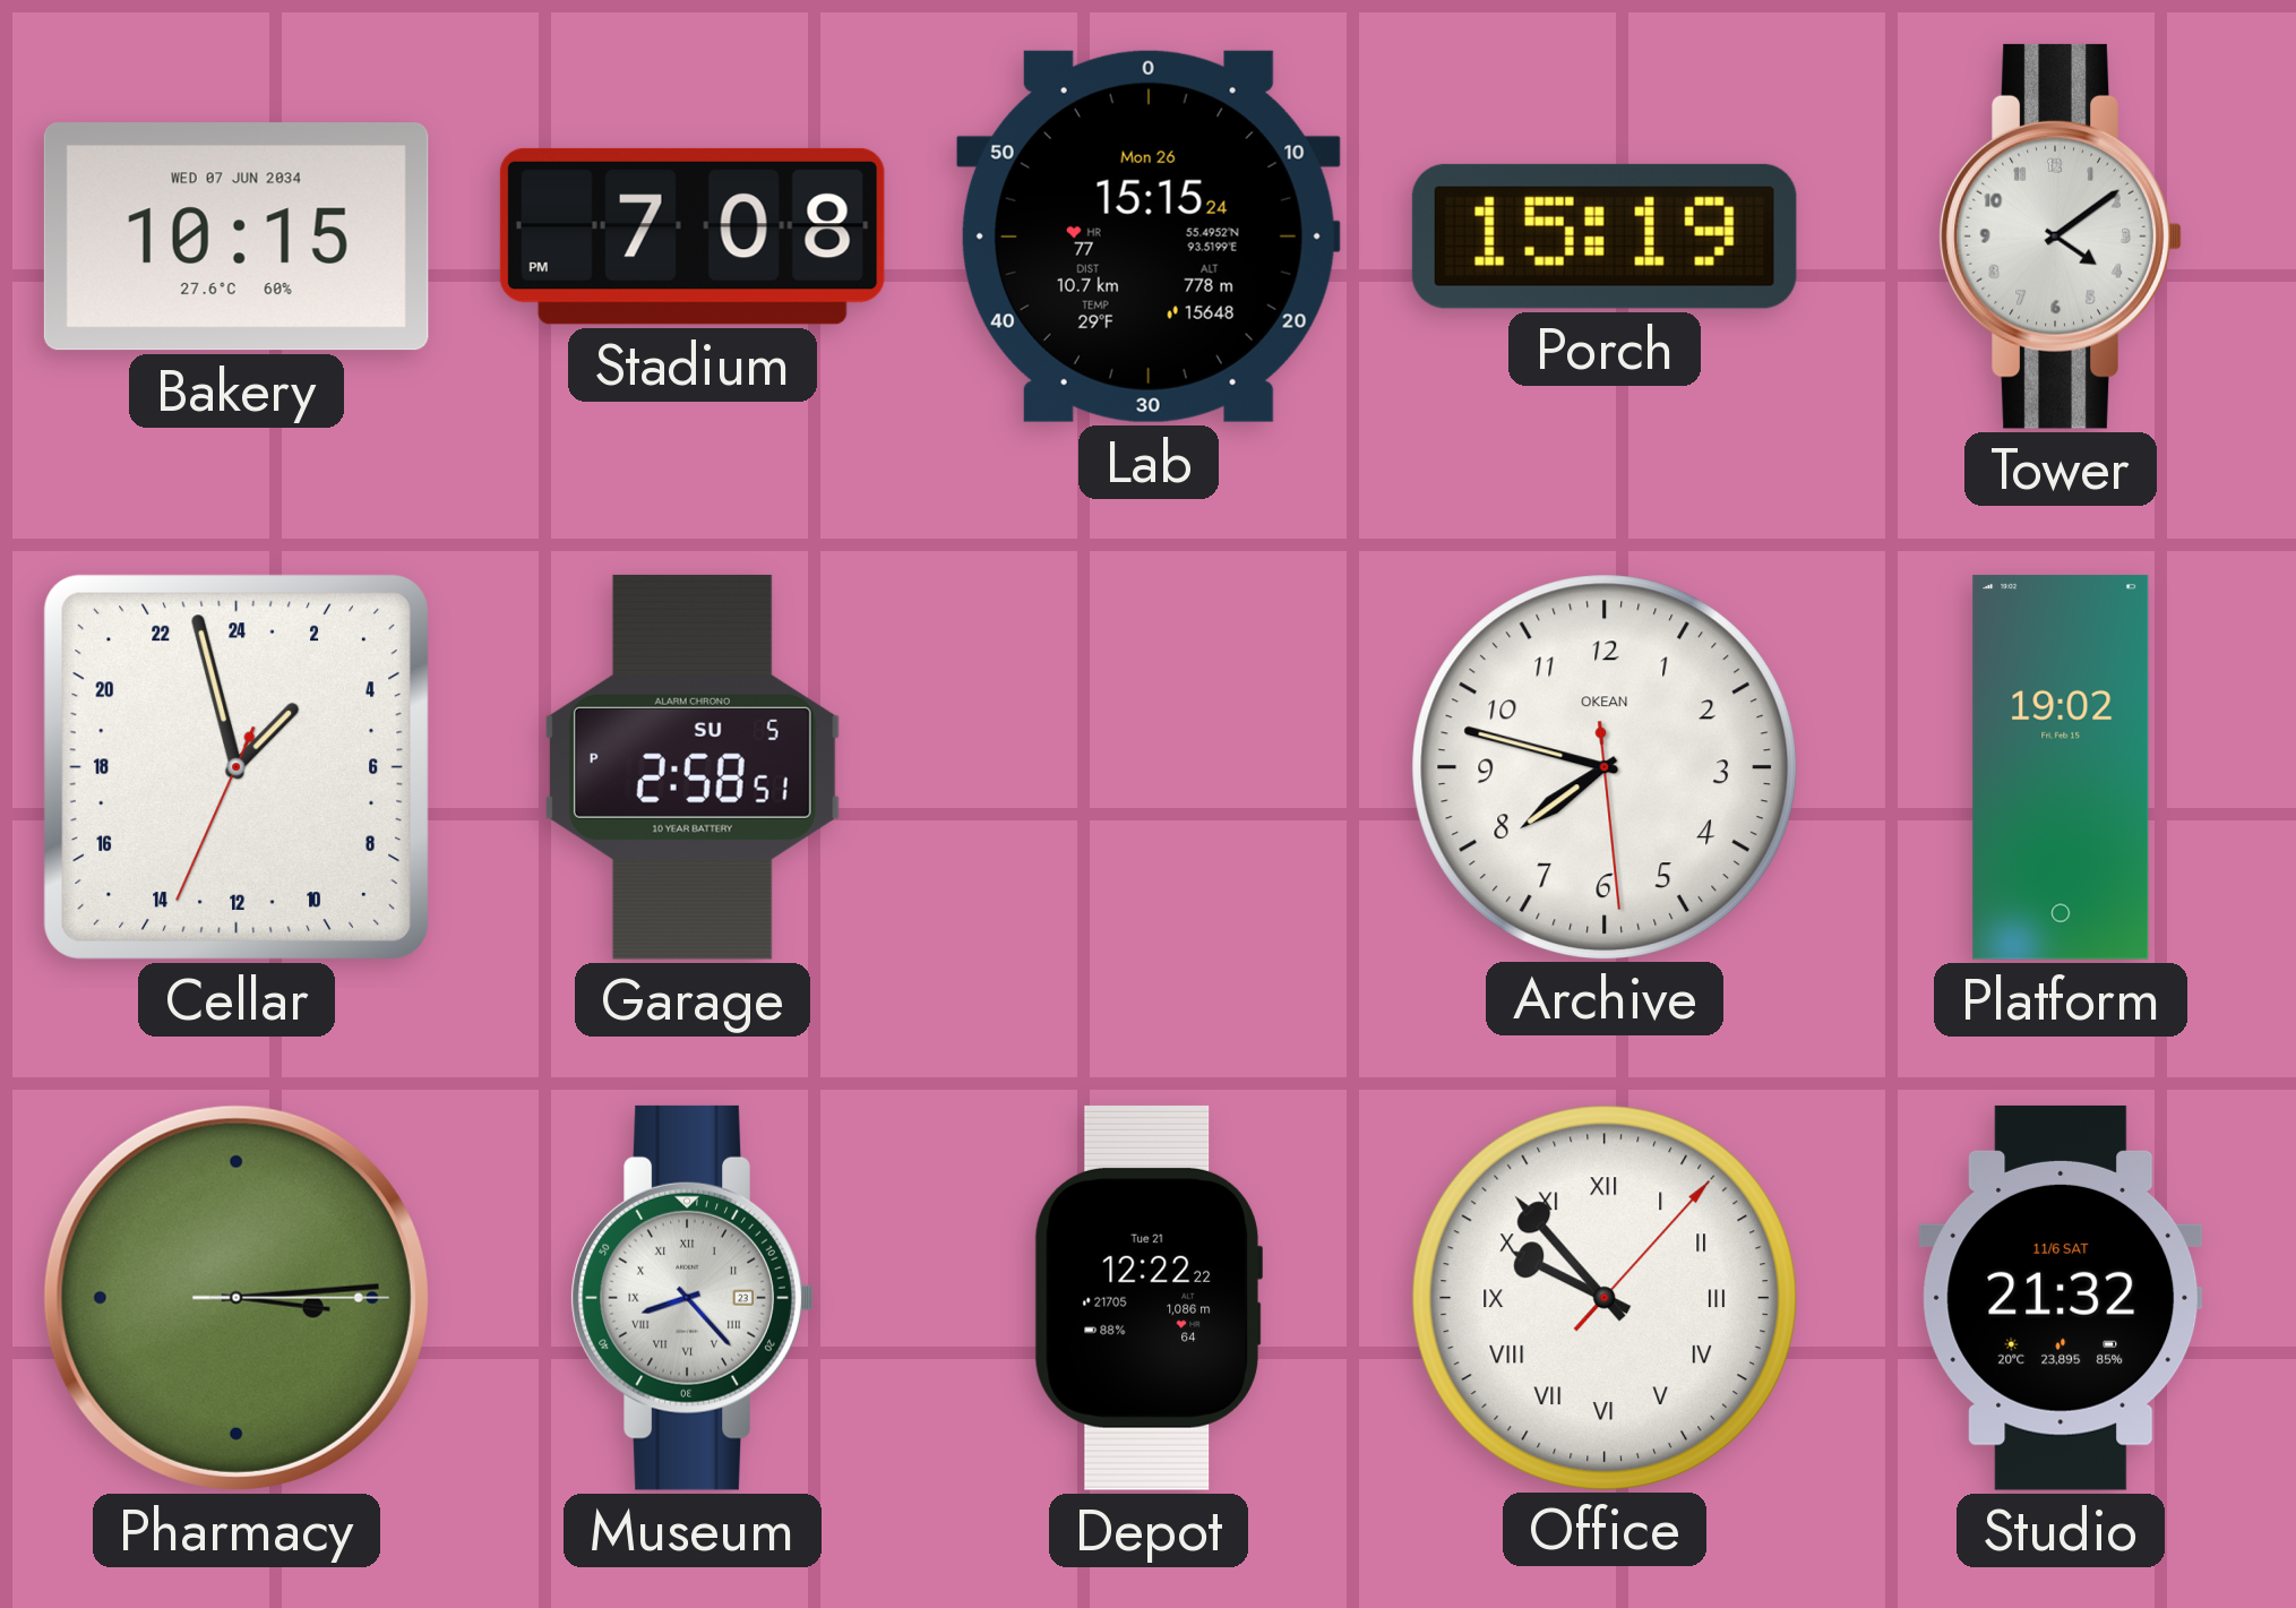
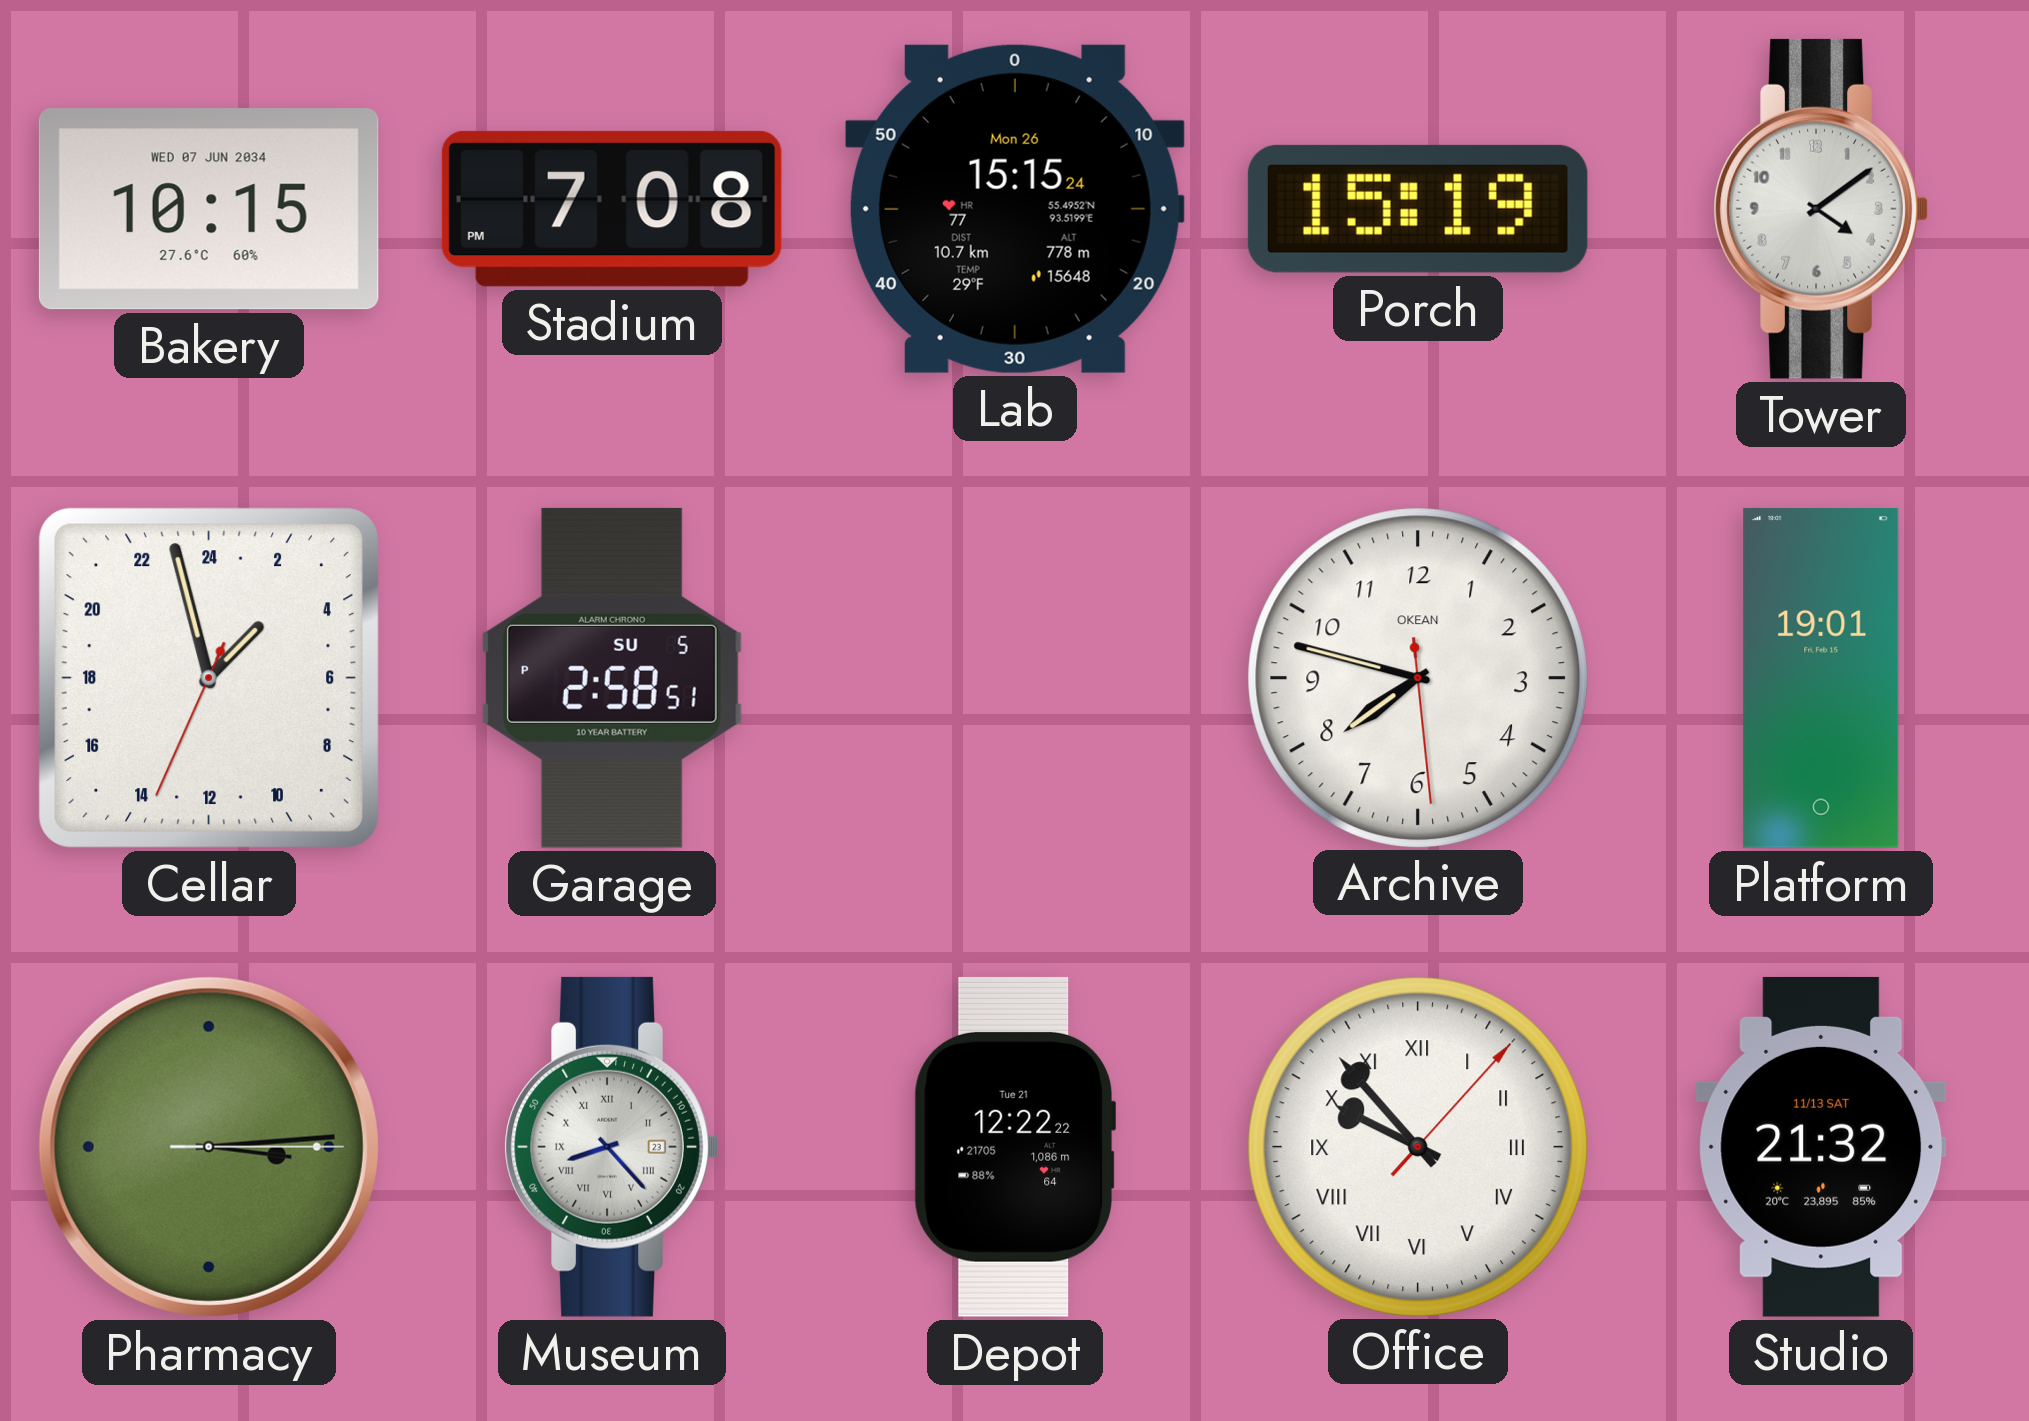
Platform: 19:02 -> 19:01 (1821, 678)
Studio date: 11/6 SAT -> 11/13 SAT (1821, 1147)
